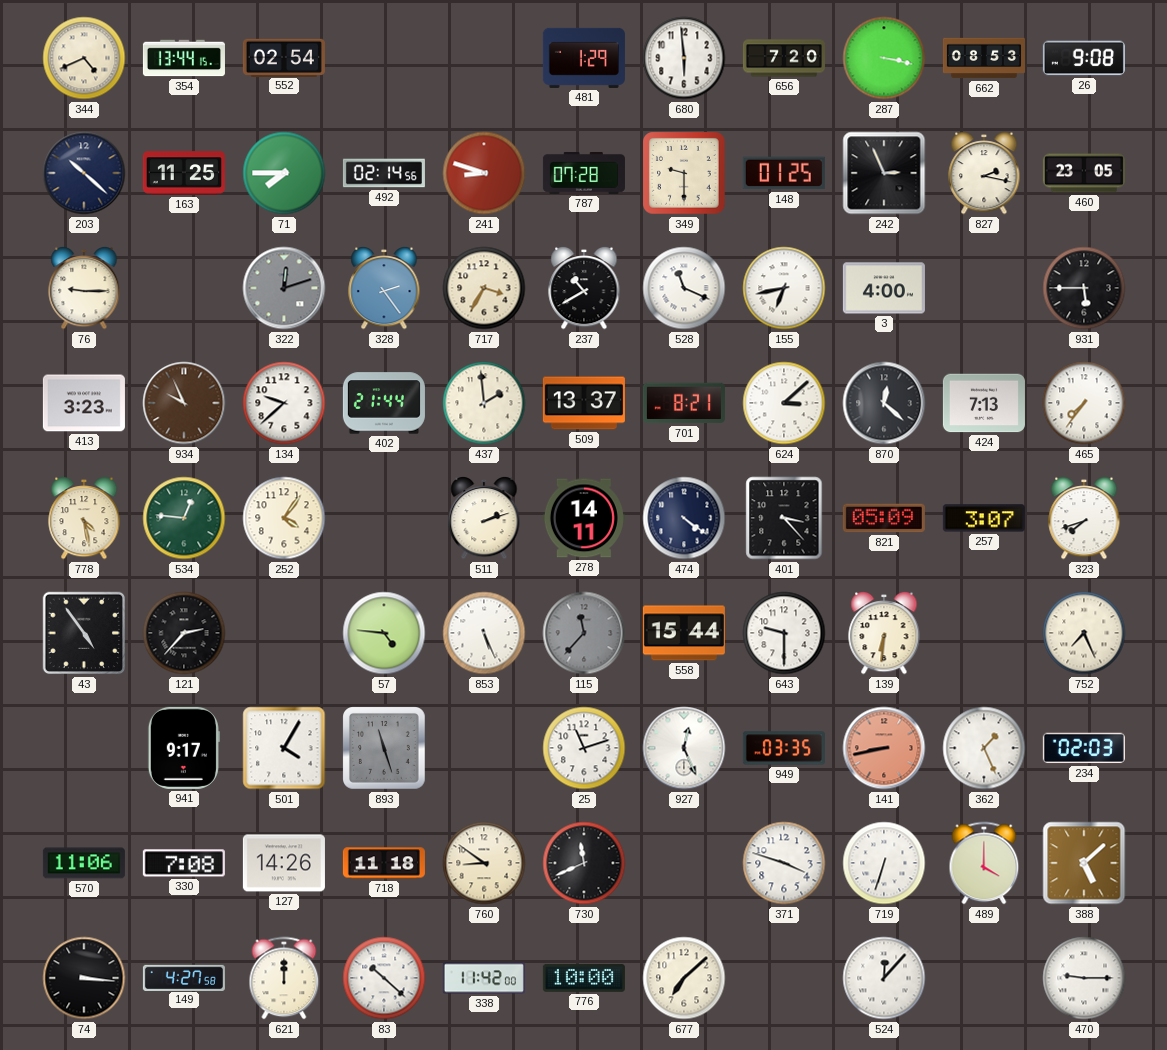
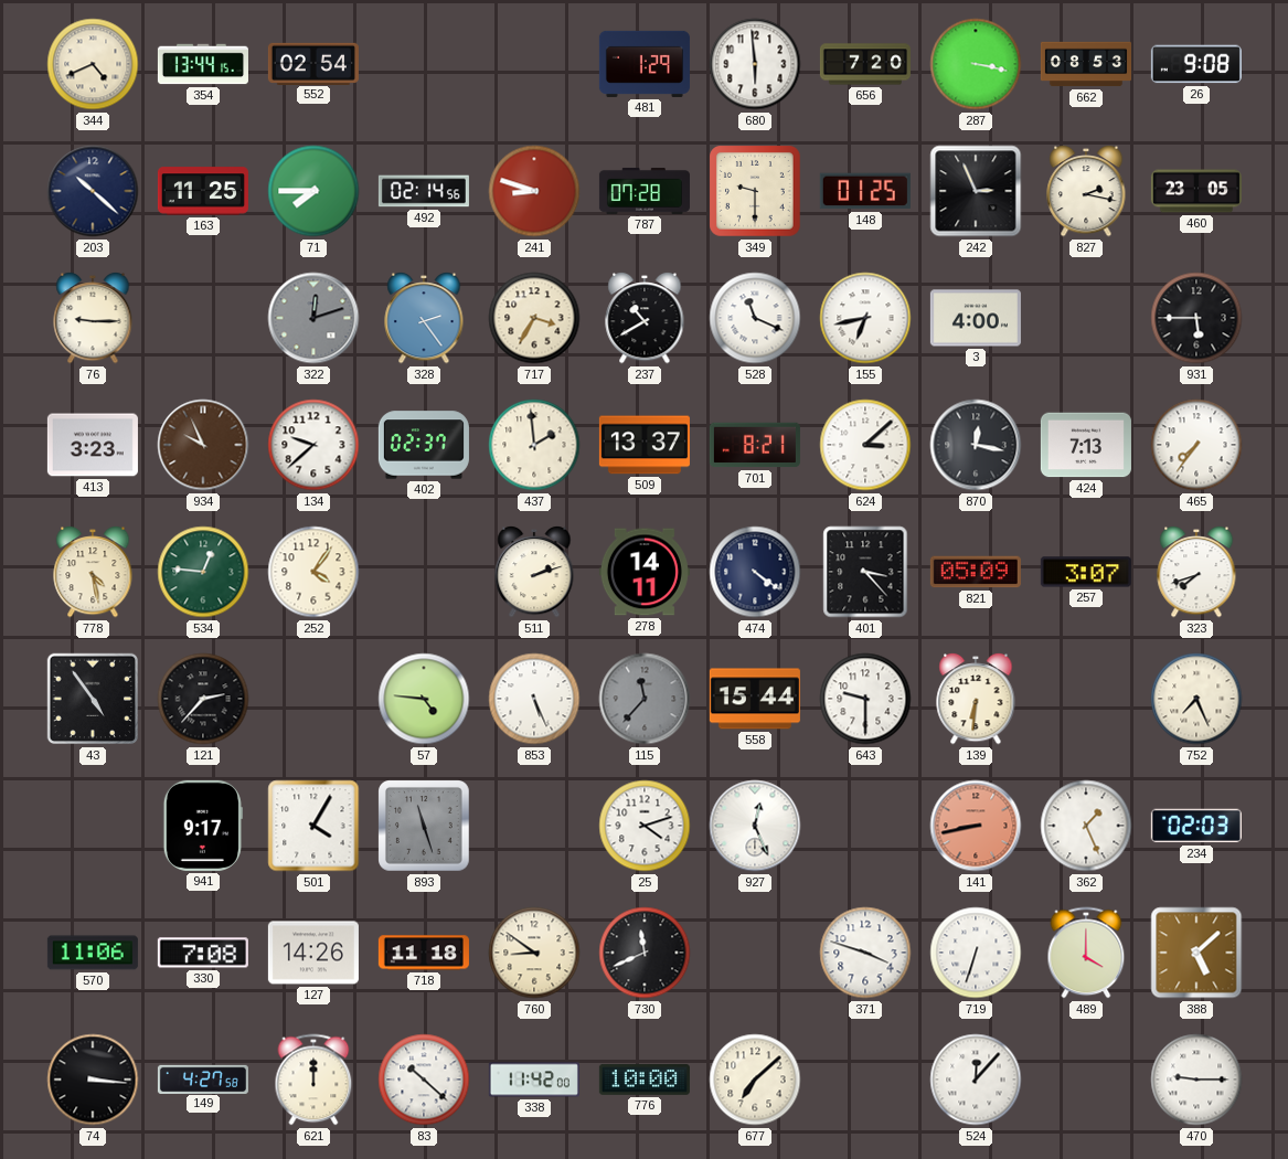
402: 21:44 -> 02:37 (424, 445)
870: 12:22 -> 12:17 (976, 445)
25: 11:12 -> 4:12 (645, 826)
949: 03:35 -> none (784, 748)
